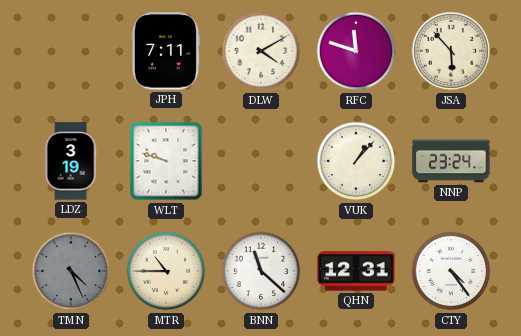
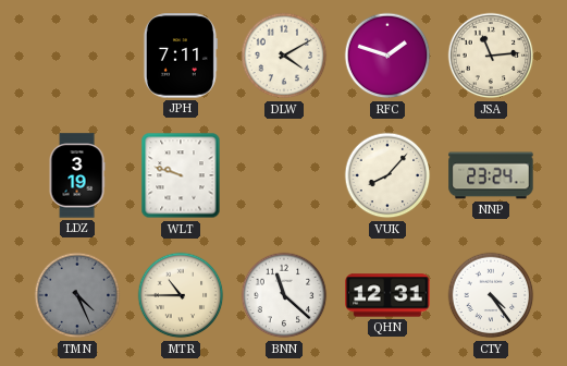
RFC: 11:48 -> 1:48 (387, 56)
JSA: 5:53 -> 11:14 (491, 56)
VUK: 1:07 -> 8:07 (387, 175)
